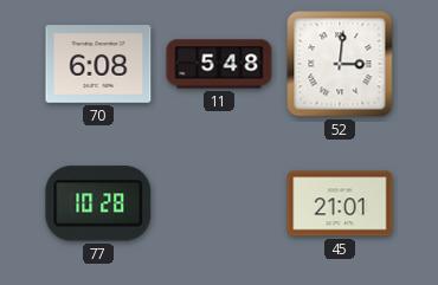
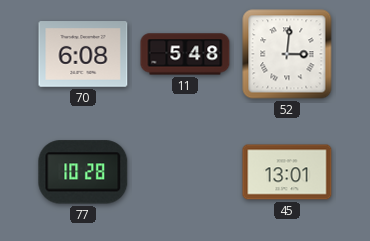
45: 21:01 -> 13:01 (287, 172)
